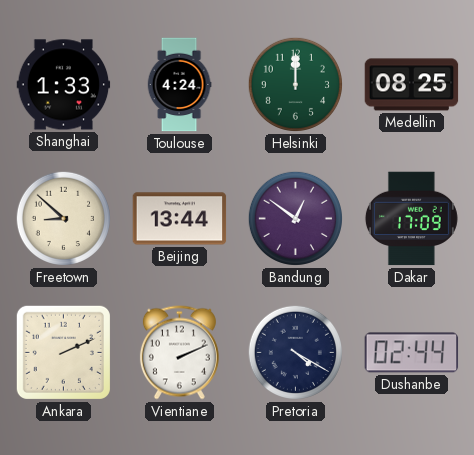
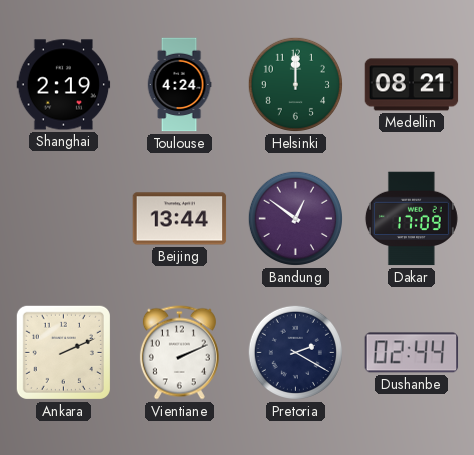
Shanghai: 1:33 -> 2:19 (64, 85)
Medellin: 08:25 -> 08:21 (412, 85)
Freetown: 8:52 -> none (63, 218)
Pretoria: 4:20 -> 2:20 (295, 352)
